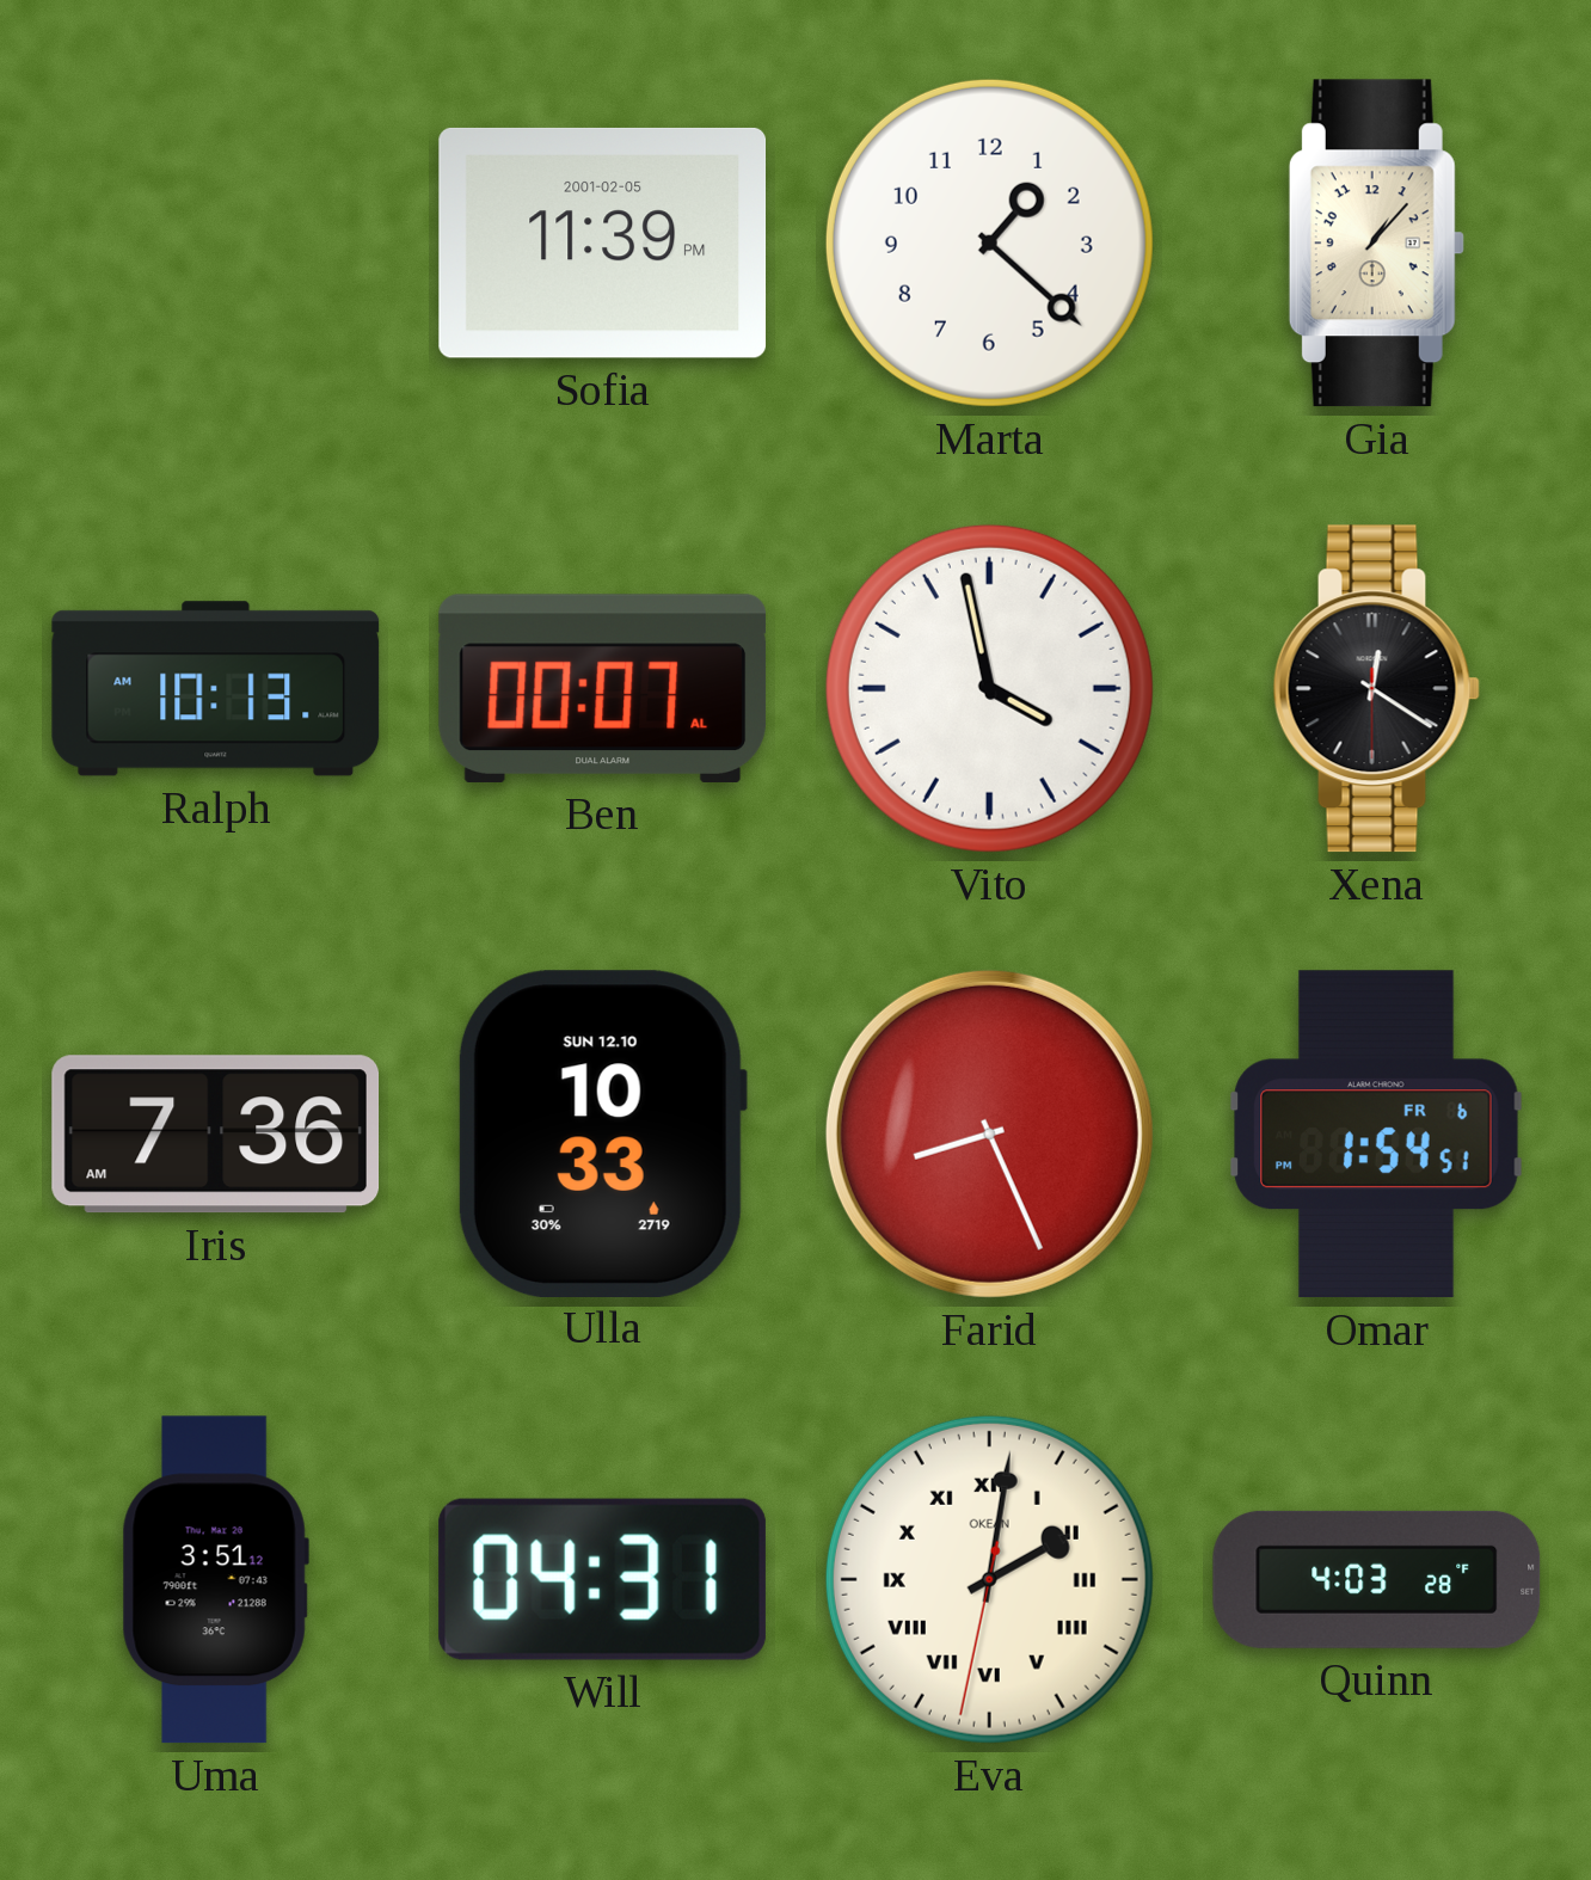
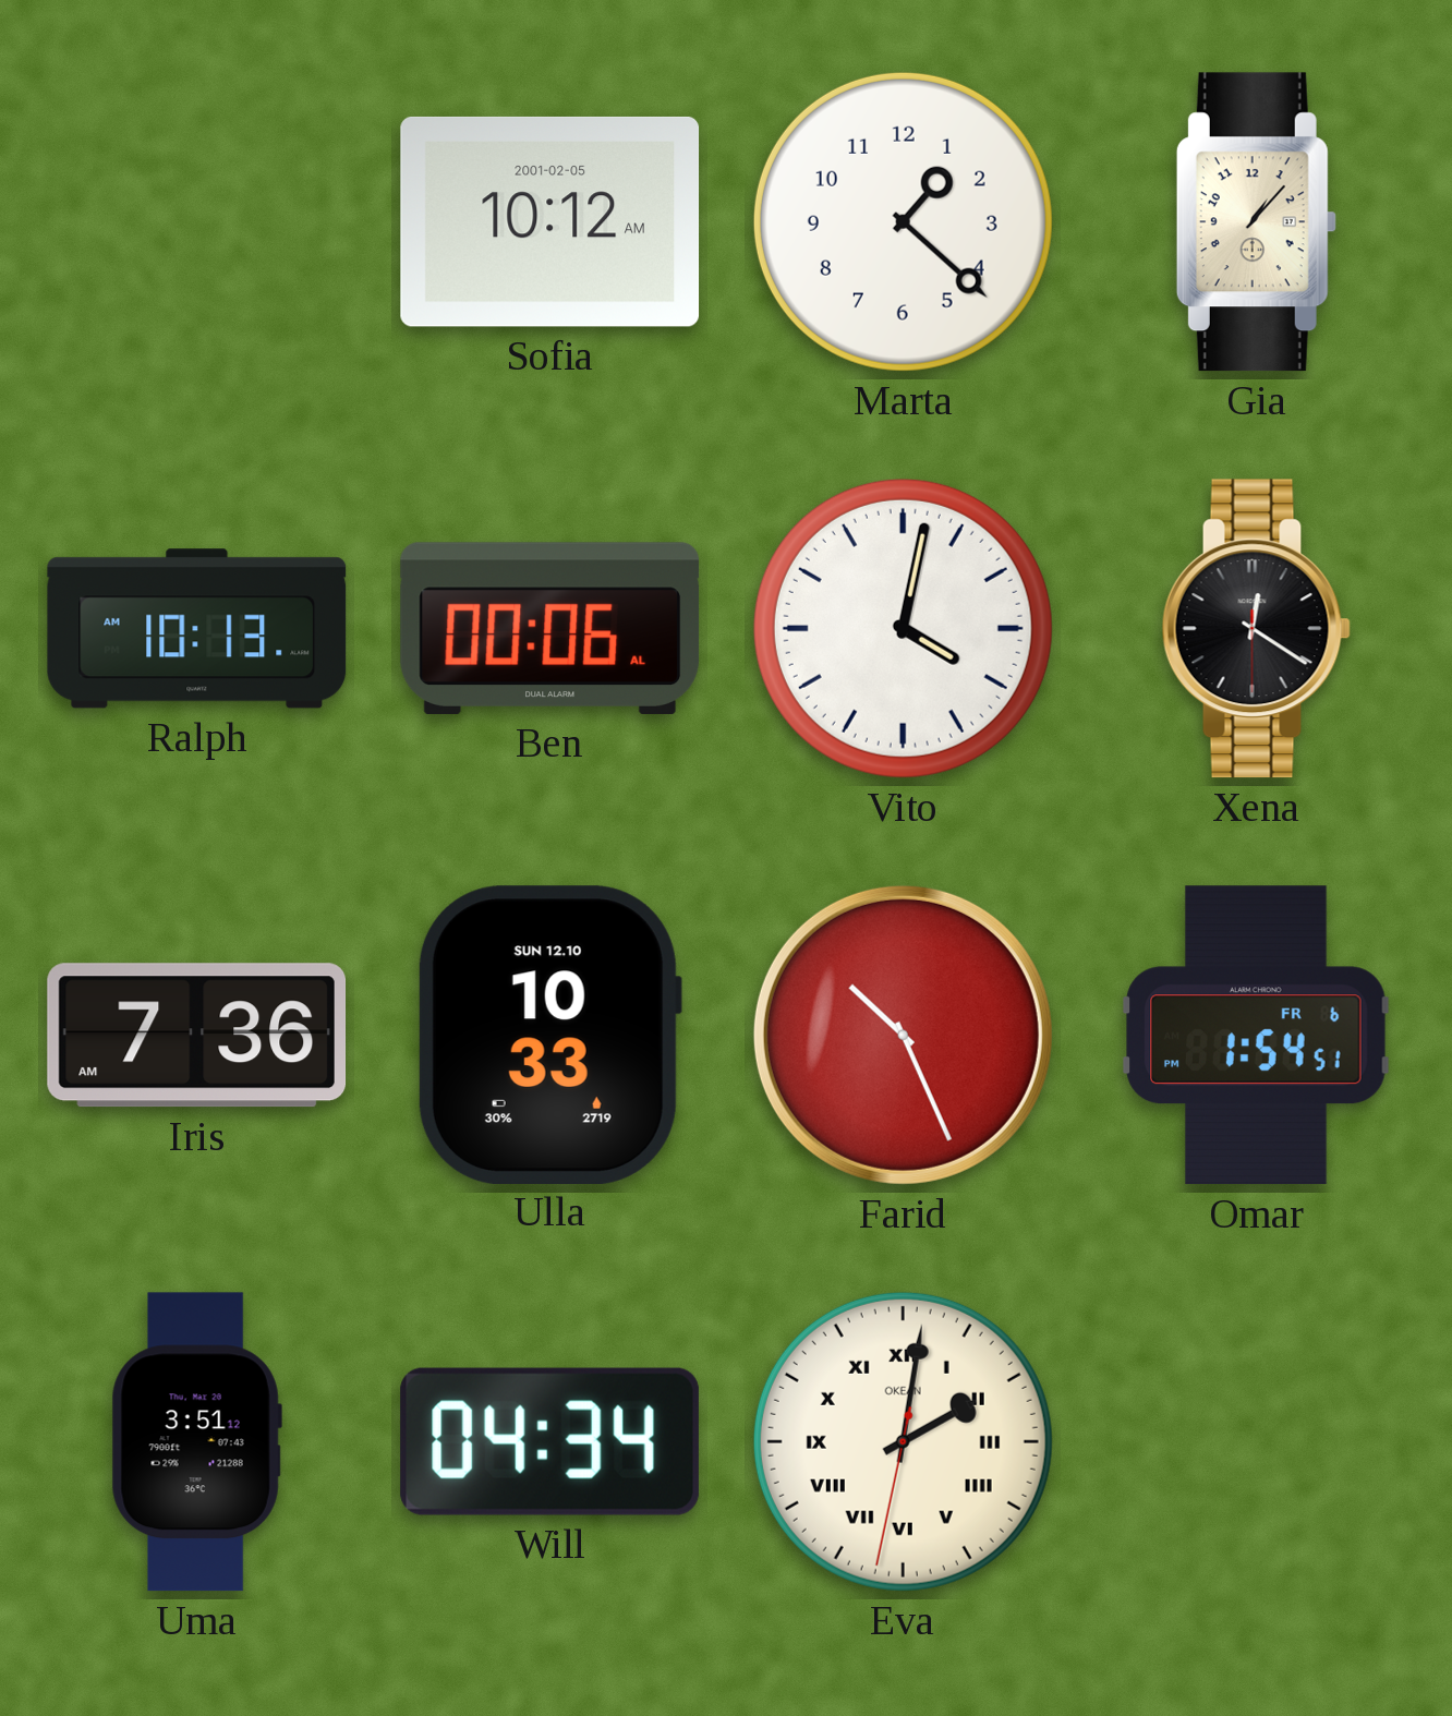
Sofia: 11:39 -> 10:12 (550, 221)
Ben: 00:07 -> 00:06 (550, 628)
Vito: 3:58 -> 4:02 (903, 628)
Farid: 8:26 -> 10:26 (903, 1035)
Will: 04:31 -> 04:34 (549, 1441)
Quinn: 4:03 -> none (1377, 1579)
